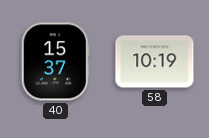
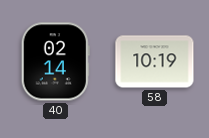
40: 15:37 -> 02:14 (55, 62)
